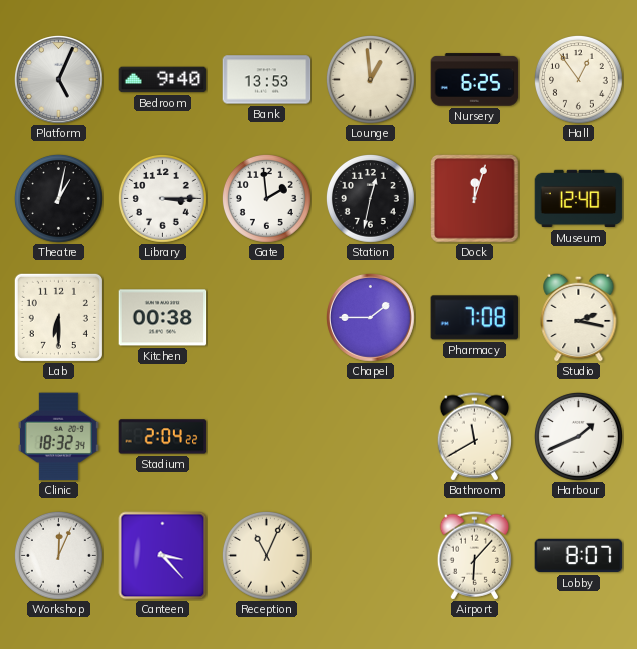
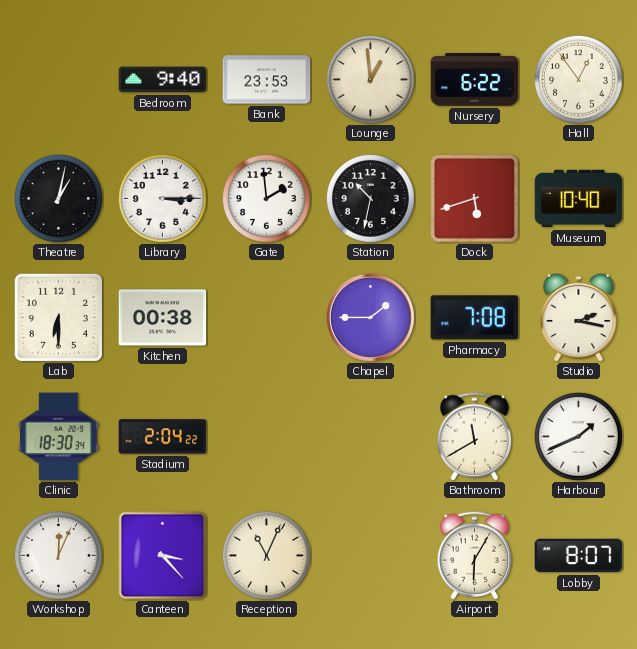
Platform: 5:04 -> none (59, 80)
Bank: 13:53 -> 23:53 (267, 80)
Nursery: 6:25 -> 6:22 (475, 80)
Station: 12:32 -> 10:32 (370, 198)
Dock: 12:03 -> 5:42 (475, 199)
Museum: 12:40 -> 10:40 (579, 199)
Clinic: 18:32 -> 18:30 (58, 437)
Airport: 6:07 -> 6:05 (474, 556)
